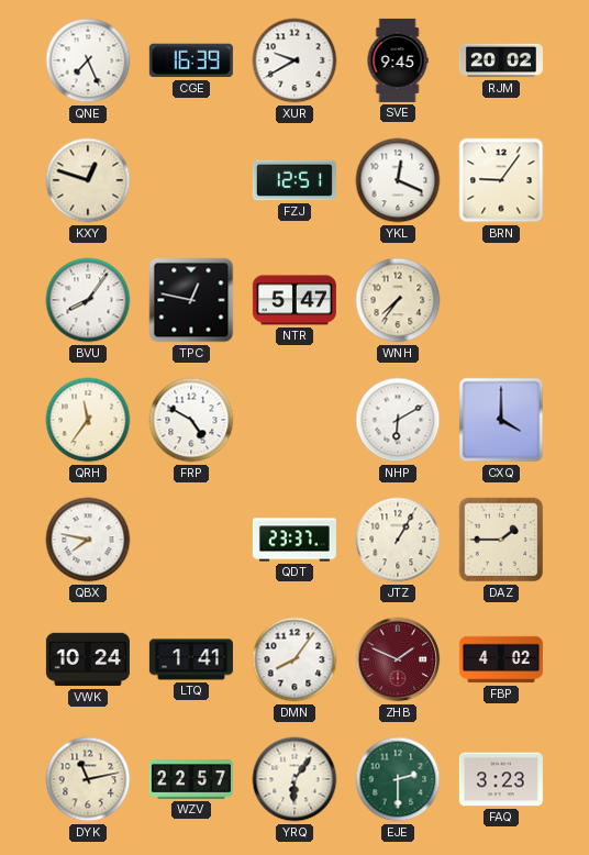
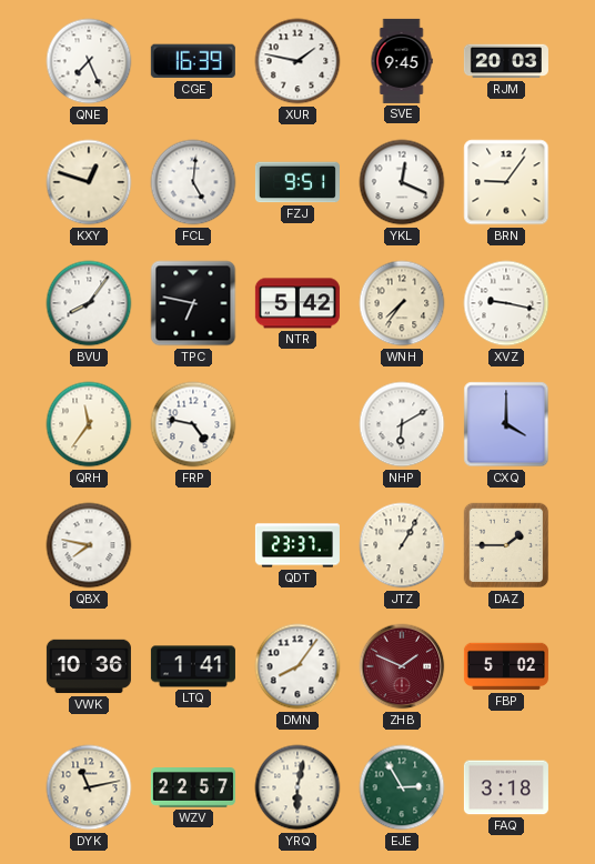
XUR: 9:40 -> 1:47 (297, 61)
RJM: 20:02 -> 20:03 (506, 61)
FCL: none -> 5:01 (193, 182)
FZJ: 12:51 -> 9:51 (297, 182)
TPC: 12:47 -> 6:47 (193, 303)
NTR: 5:47 -> 5:42 (297, 303)
XVZ: none -> 9:17 (506, 303)
FRP: 4:50 -> 4:47 (193, 424)
VWK: 10:24 -> 10:36 (89, 666)
FBP: 4:02 -> 5:02 (506, 666)
YRQ: 6:06 -> 6:02 (297, 787)
EJE: 2:30 -> 2:55 (402, 787)
FAQ: 3:23 -> 3:18 (506, 787)
